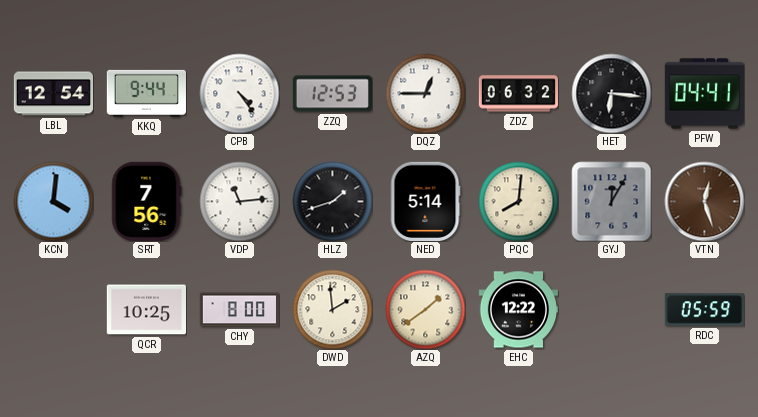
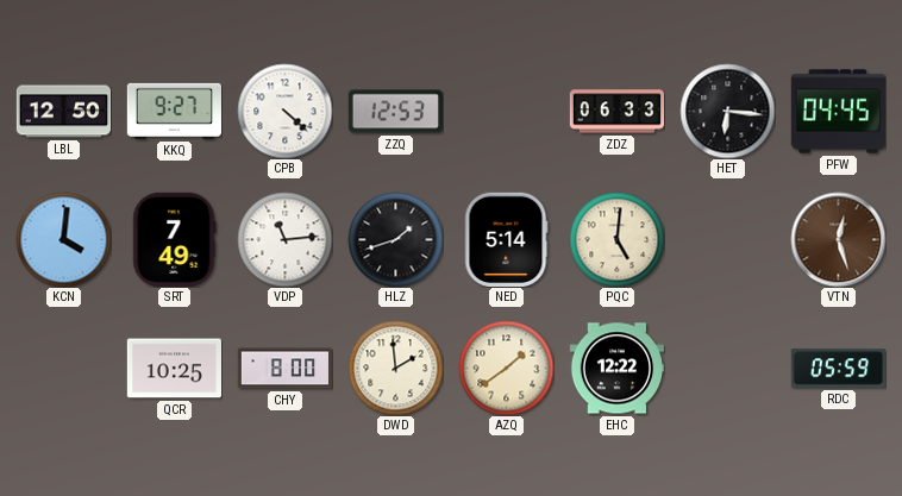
LBL: 12:54 -> 12:50 (63, 112)
KKQ: 9:44 -> 9:27 (174, 111)
CPB: 4:24 -> 4:22 (284, 111)
DQZ: 12:45 -> none (425, 93)
ZDZ: 06:32 -> 06:33 (616, 112)
PFW: 04:41 -> 04:45 (838, 112)
SRT: 7:56 -> 7:49 (175, 239)
PQC: 8:01 -> 5:01 (616, 239)
GYJ: 12:05 -> none (611, 201)
